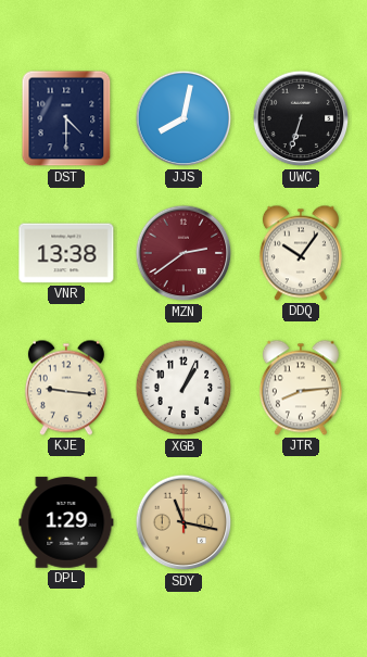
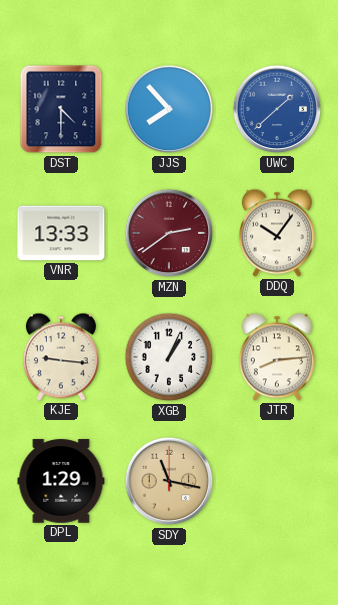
JJS: 8:02 -> 7:53 (169, 109)
UWC: 6:33 -> 1:38 (277, 109)
UWC dial: black -> blue (277, 109)
VNR: 13:38 -> 13:33 (61, 233)
